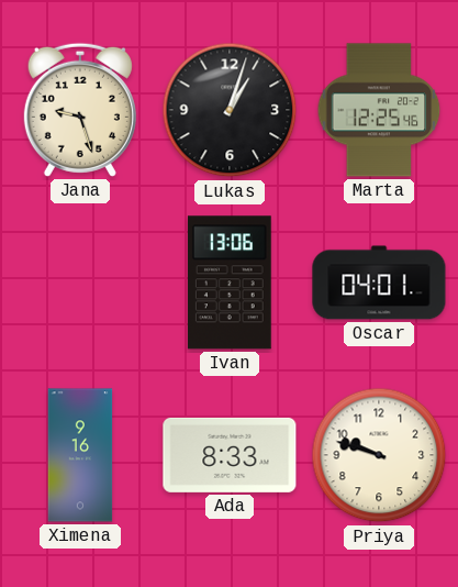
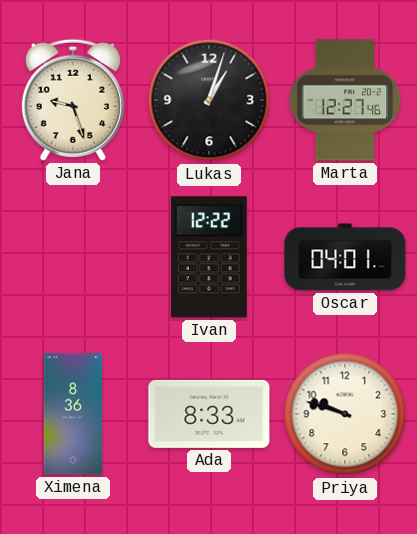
Marta: 12:25 -> 12:27 (345, 100)
Ivan: 13:06 -> 12:22 (209, 257)
Ximena: 9:16 -> 8:36 (73, 414)
